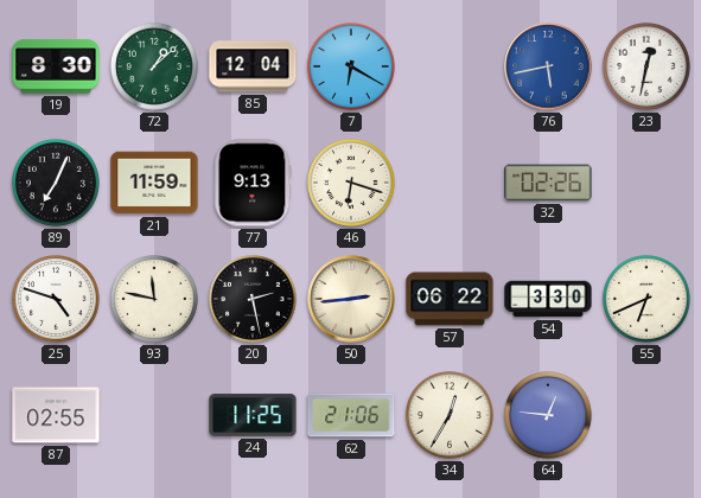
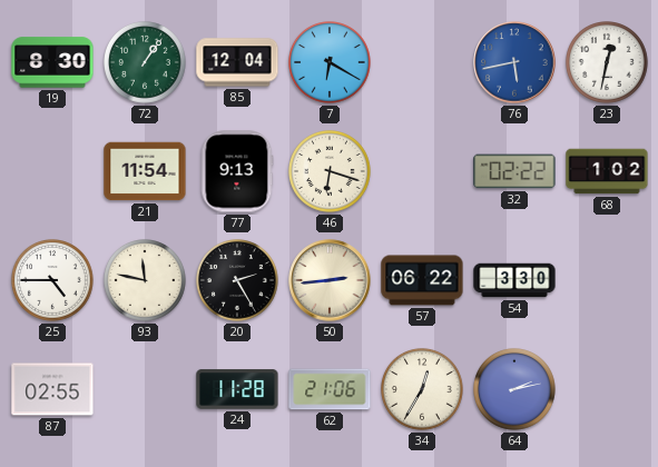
72: 1:08 -> 1:06 (146, 63)
89: 7:04 -> none (57, 184)
21: 11:59 -> 11:54 (145, 171)
32: 02:26 -> 02:22 (514, 171)
68: none -> 1:02 (607, 171)
25: 4:48 -> 4:45 (53, 281)
20: 2:28 -> 2:25 (238, 281)
55: 6:41 -> none (648, 300)
24: 11:25 -> 11:28 (237, 389)
64: 12:46 -> 2:13 (515, 390)
